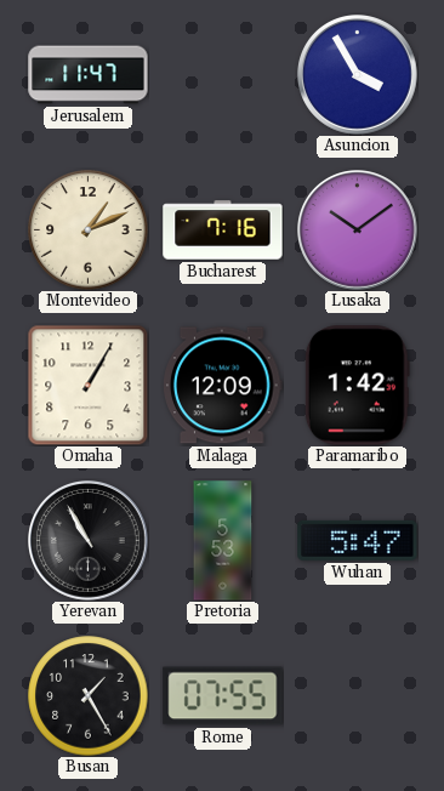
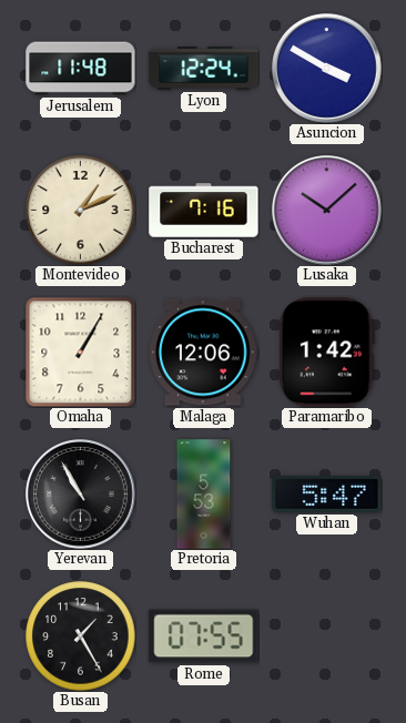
Jerusalem: 11:47 -> 11:48 (81, 69)
Lyon: none -> 12:24 (204, 68)
Asuncion: 3:55 -> 3:50 (327, 69)
Lusaka: 10:09 -> 10:08 (327, 211)
Malaga: 12:09 -> 12:06 (204, 353)
